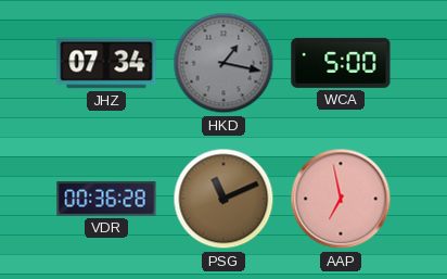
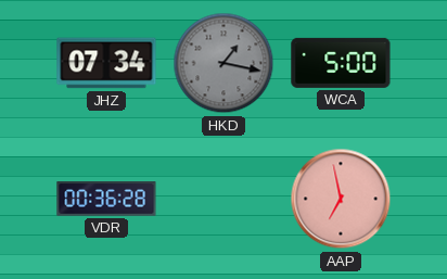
PSG: 11:11 -> none (224, 199)
